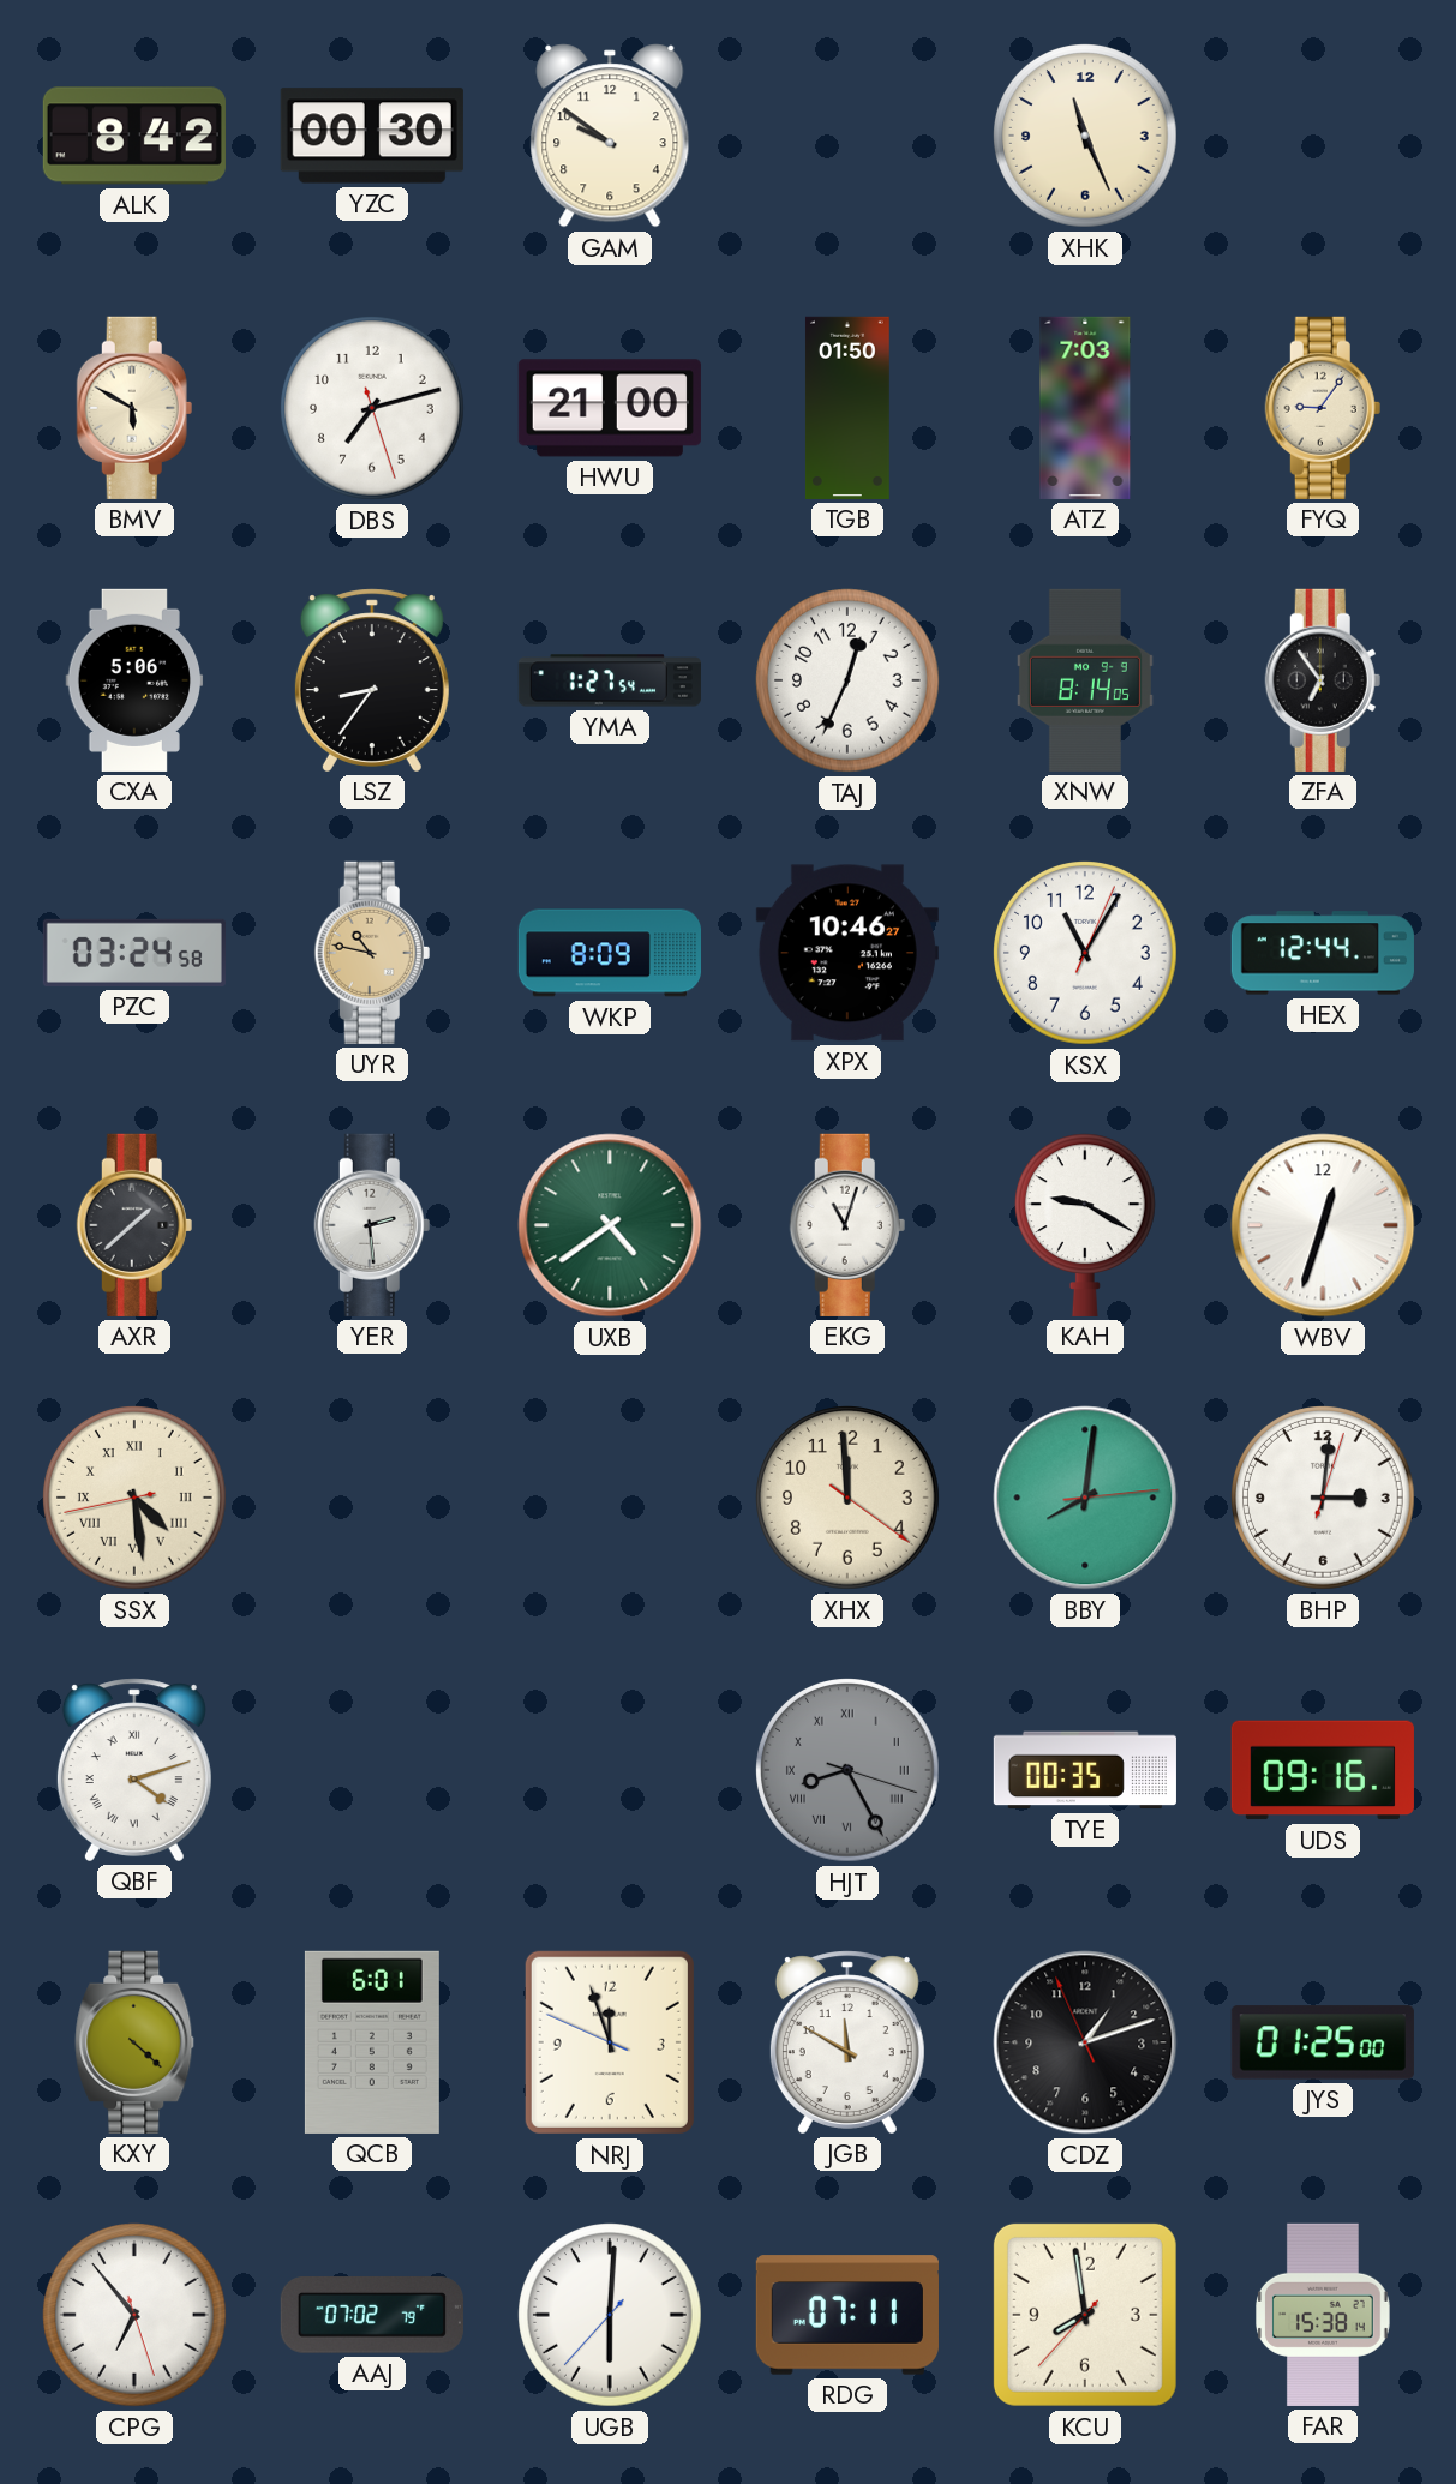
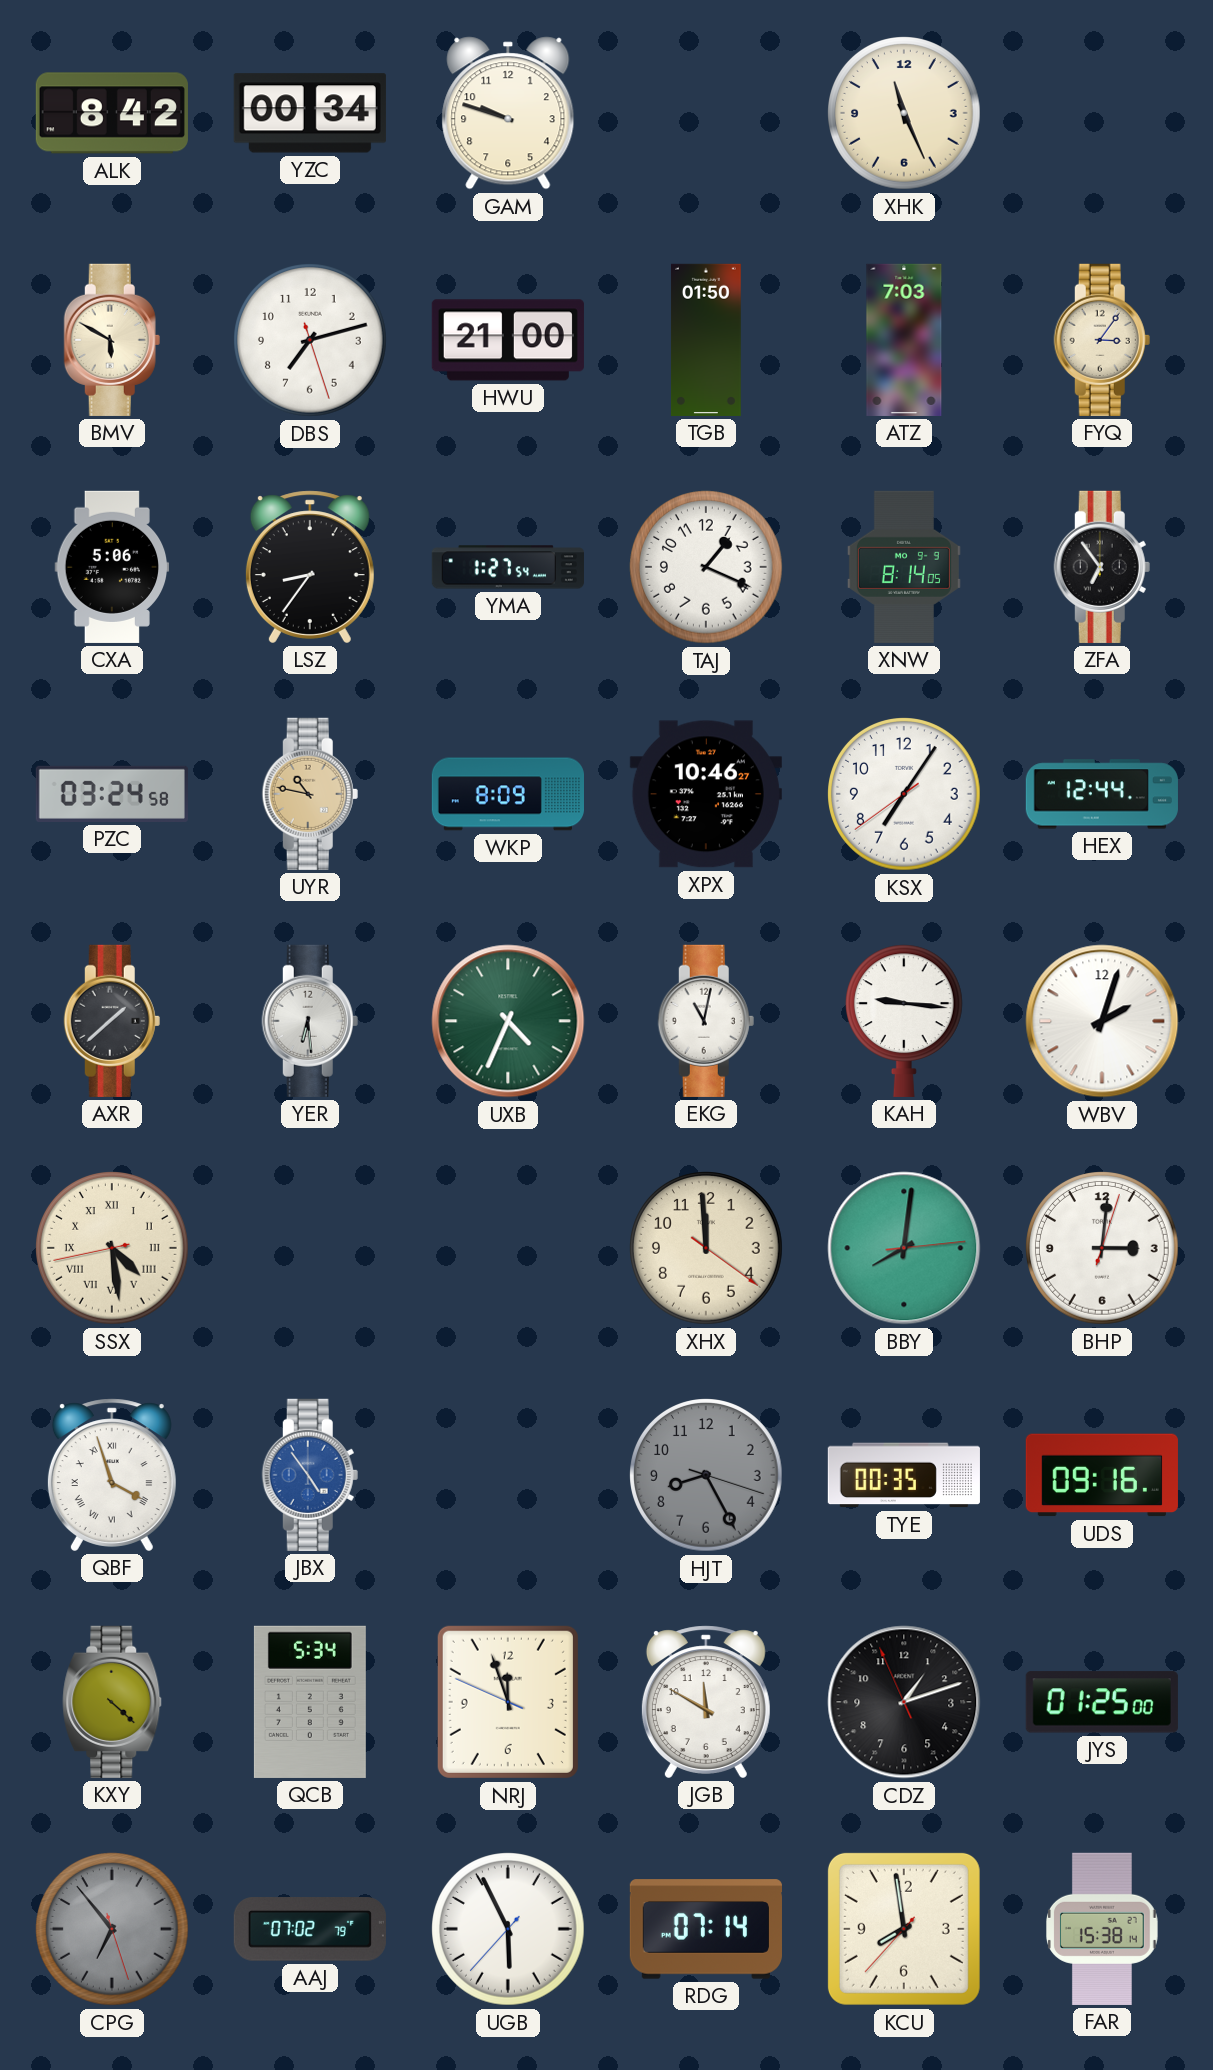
YZC: 00:30 -> 00:34 (310, 113)
GAM: 9:51 -> 9:48 (508, 113)
FYQ: 9:06 -> 3:06 (1102, 340)
TAJ: 12:34 -> 1:19 (707, 568)
KSX: 11:05 -> 7:05 (905, 795)
YER: 2:29 -> 6:29 (310, 1021)
UXB: 4:39 -> 4:34 (508, 1021)
EKG: 11:03 -> 11:02 (706, 1021)
KAH: 9:20 -> 9:16 (904, 1021)
WBV: 12:33 -> 2:03 (1102, 1021)
QBF: 4:12 -> 3:57 (112, 1475)
JBX: none -> 4:54 (310, 1475)
HJT numerals: Roman -> Arabic (707, 1476)
QCB: 6:01 -> 5:34 (310, 1702)
CPG dial: white -> grey (113, 1930)
UGB: 6:00 -> 5:55 (509, 1930)
RDG: 07:11 -> 07:14 (706, 1929)
